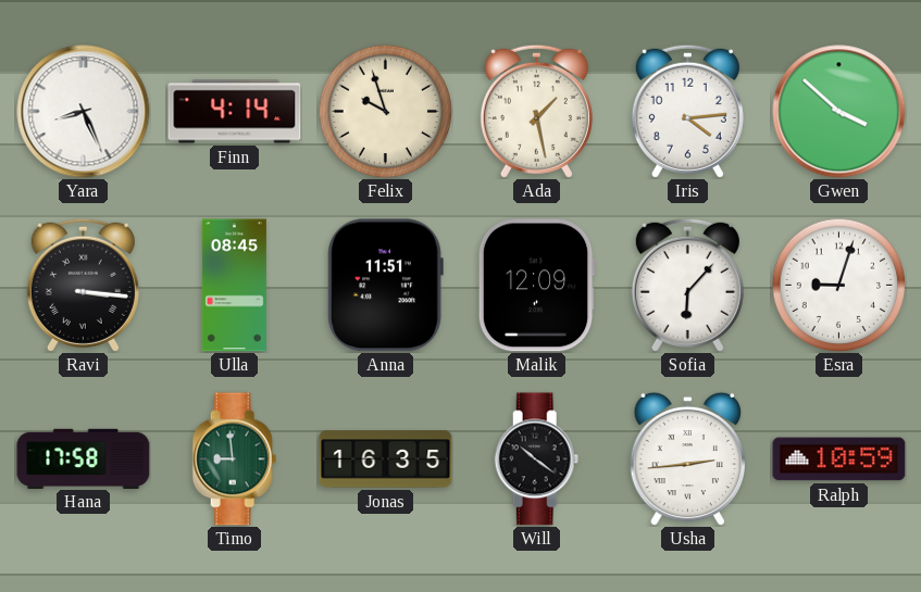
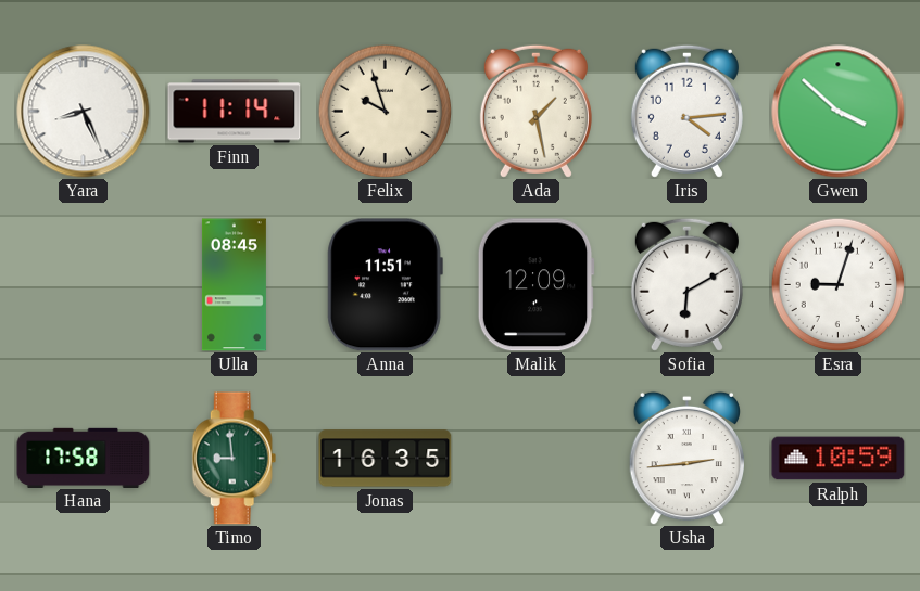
Finn: 4:14 -> 11:14 (235, 112)
Ravi: 3:16 -> none (83, 285)
Sofia: 6:07 -> 6:10 (686, 284)
Will: 10:21 -> none (537, 459)
